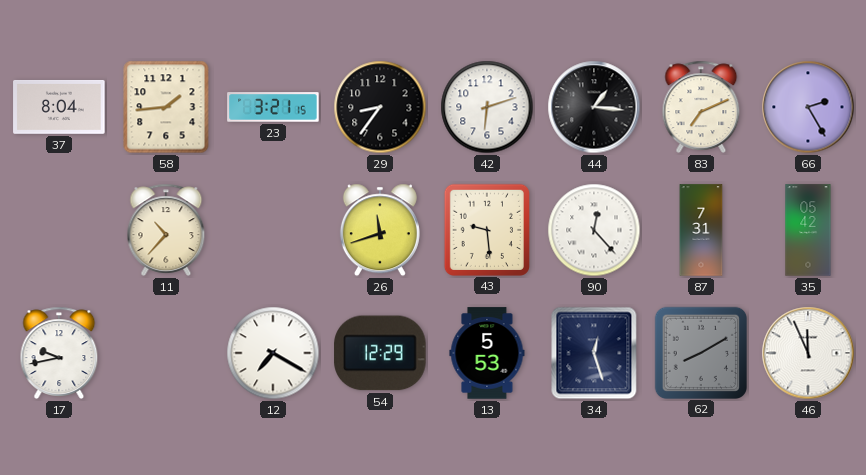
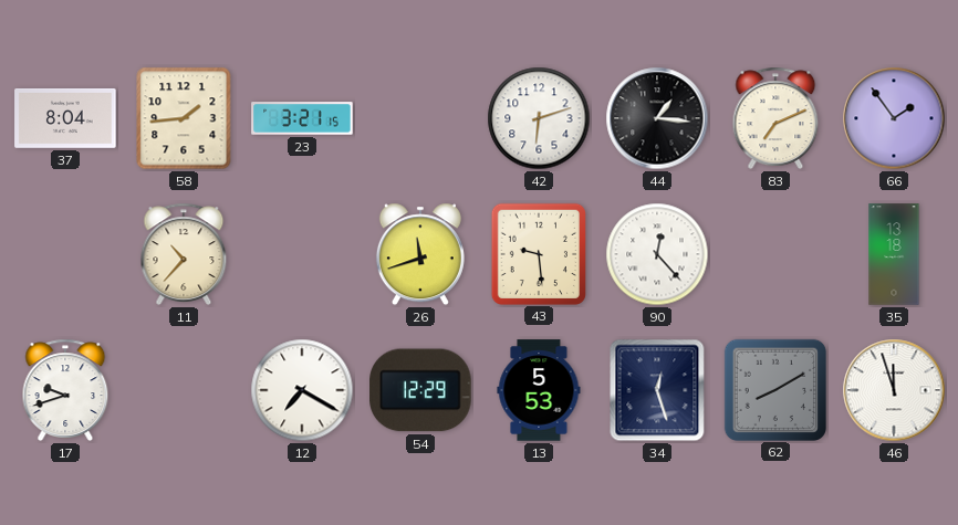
29: 8:36 -> none (380, 107)
66: 2:25 -> 1:54 (894, 118)
87: 7:31 -> none (701, 230)
35: 05:42 -> 13:18 (894, 254)
17: 9:43 -> 9:42 (65, 390)
46: 11:56 -> 11:57 (894, 390)
